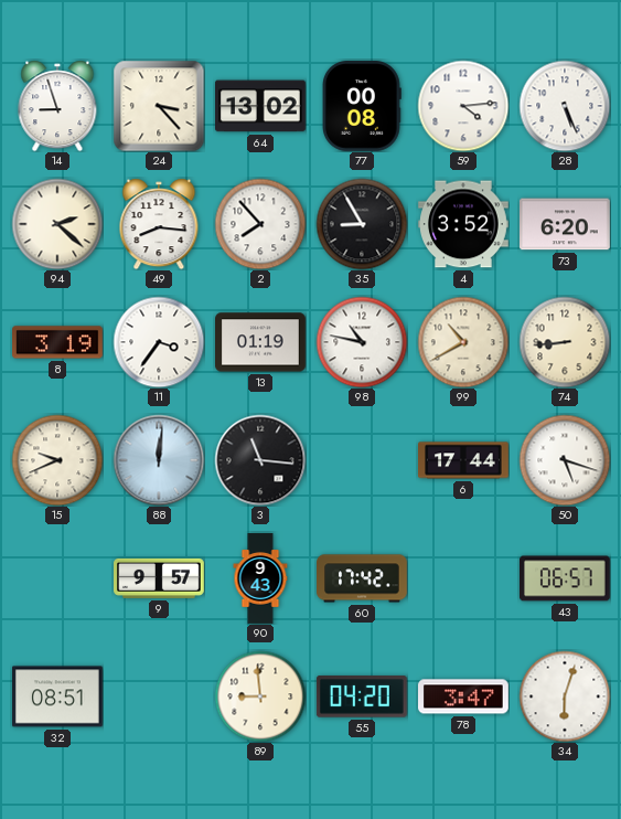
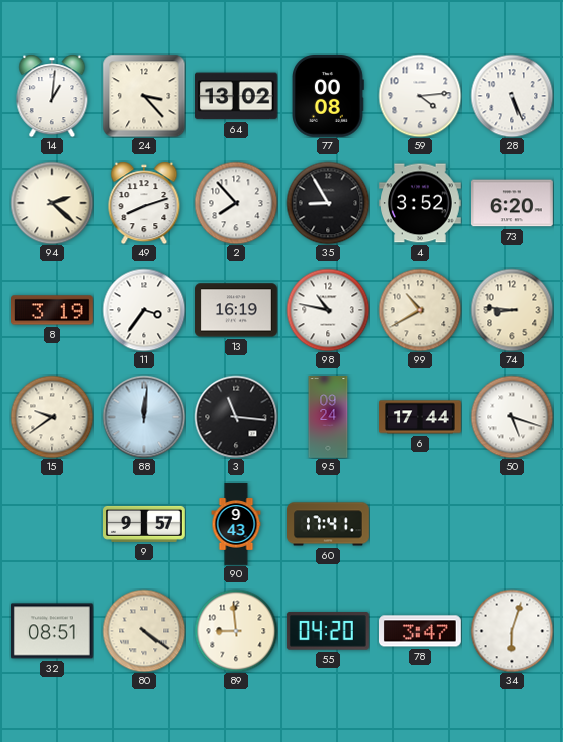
14: 8:57 -> 1:01 (52, 96)
49: 8:16 -> 8:12 (144, 203)
13: 01:19 -> 16:19 (237, 310)
74: 8:44 -> 8:46 (512, 310)
15: 9:41 -> 9:39 (52, 417)
95: none -> 09:24 (328, 417)
60: 17:42 -> 17:41 (329, 524)
43: 06:57 -> none (566, 578)
80: none -> 4:21 (144, 631)
